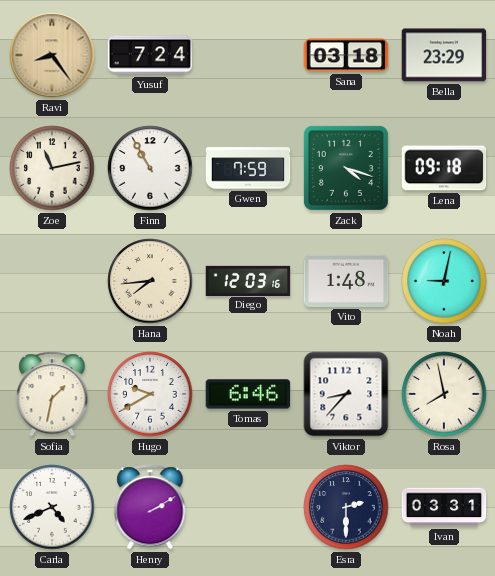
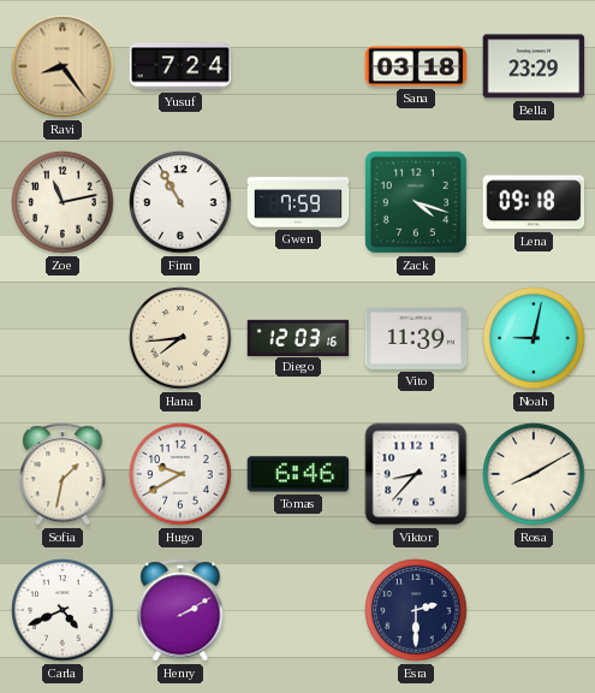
Vito: 1:48 -> 11:39 (416, 338)
Rosa: 7:58 -> 8:10 (534, 474)
Ivan: 03:31 -> none (444, 507)
